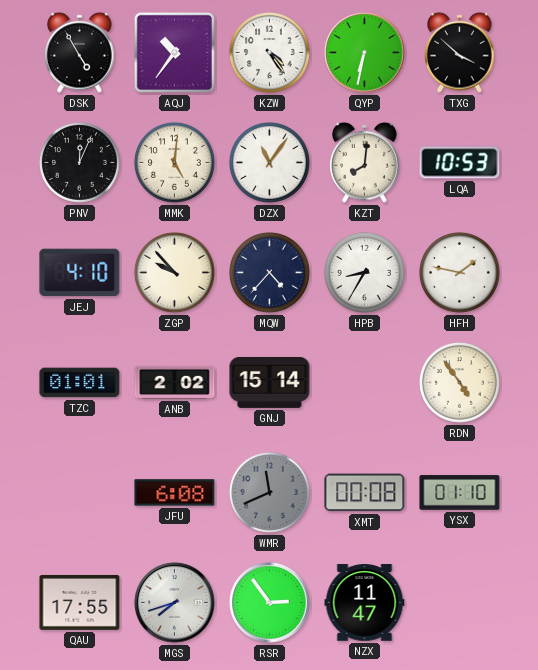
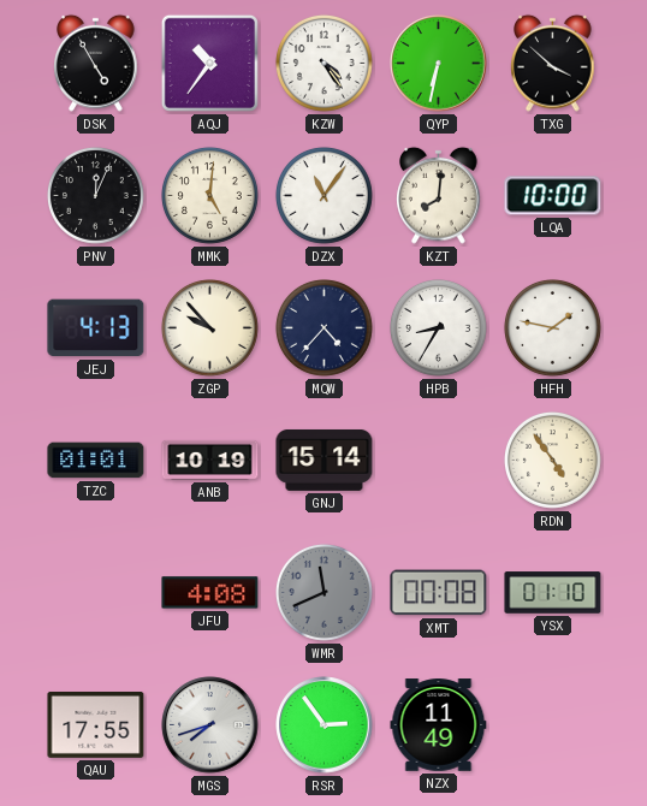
LQA: 10:53 -> 10:00 (553, 196)
JEJ: 4:10 -> 4:13 (96, 328)
ANB: 2:02 -> 10:19 (210, 460)
JFU: 6:08 -> 4:08 (210, 593)
NZX: 11:47 -> 11:49 (439, 725)
